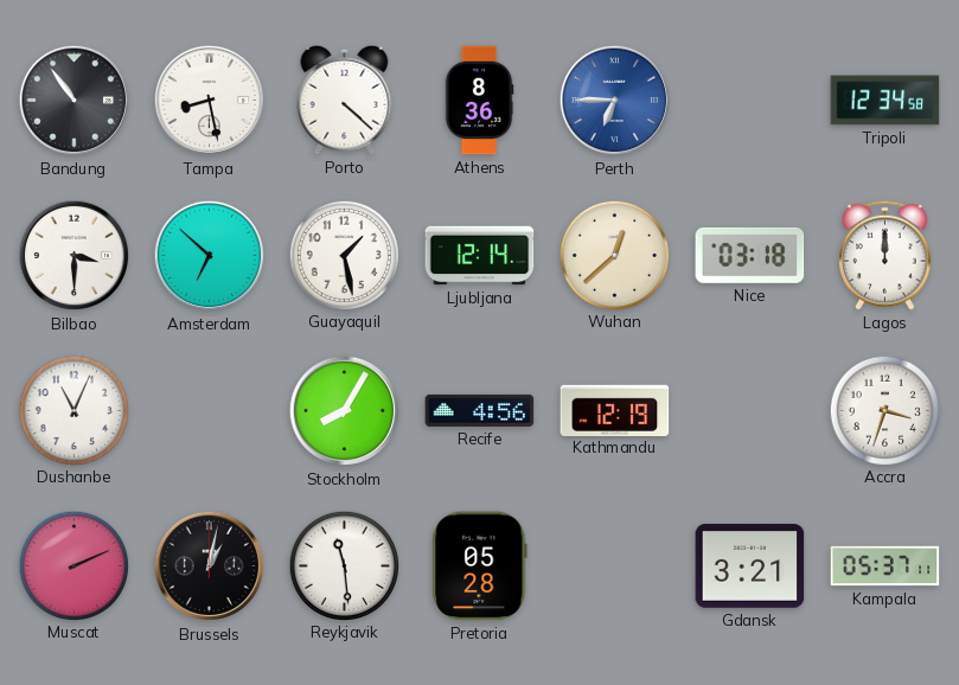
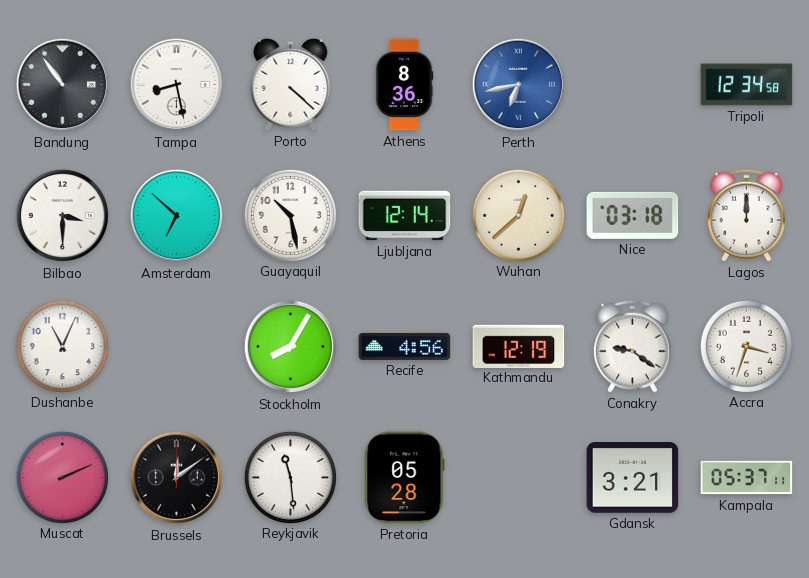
Perth: 6:45 -> 6:43 (519, 85)
Guayaquil: 1:28 -> 10:28 (290, 215)
Conakry: none -> 9:21 (633, 346)
Brussels: 1:02 -> 12:09 (177, 478)
